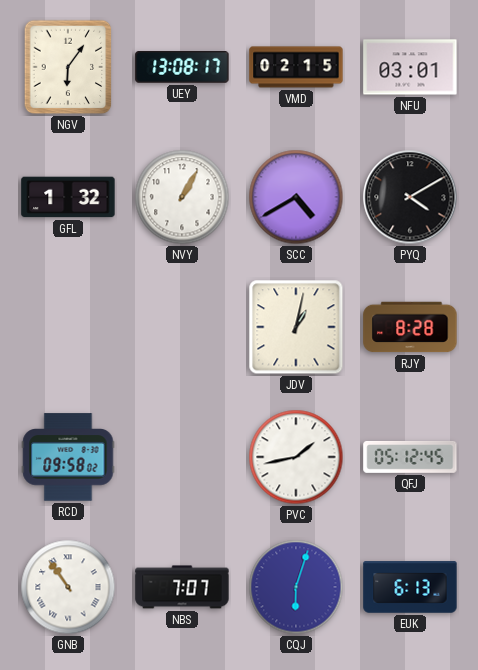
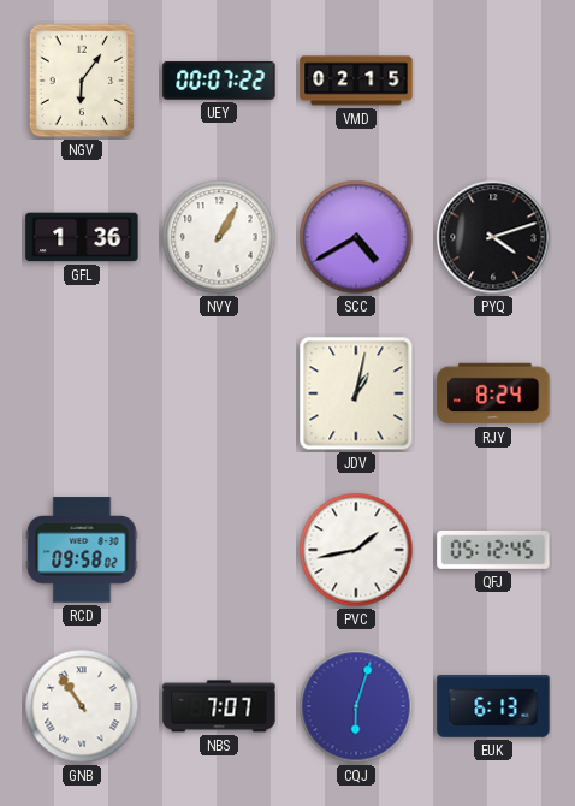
UEY: 13:08 -> 00:07 (219, 82)
NFU: 03:01 -> none (410, 67)
GFL: 1:32 -> 1:36 (82, 237)
PYQ: 4:10 -> 4:12 (493, 237)
RJY: 8:28 -> 8:24 (493, 393)
